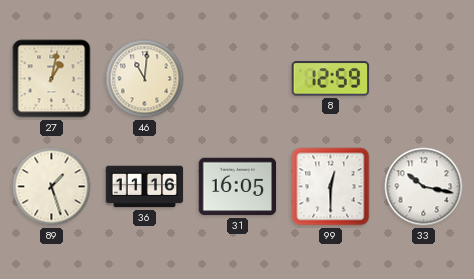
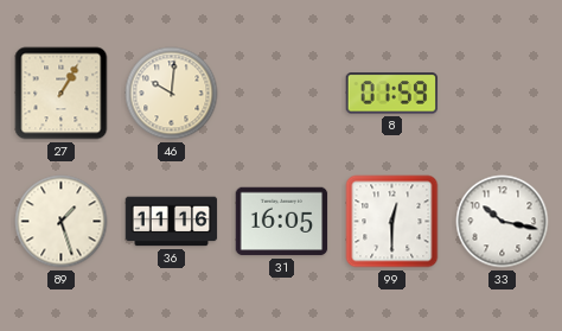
27: 1:02 -> 1:05 (62, 94)
46: 11:01 -> 10:01 (172, 94)
8: 12:59 -> 01:59 (392, 94)
